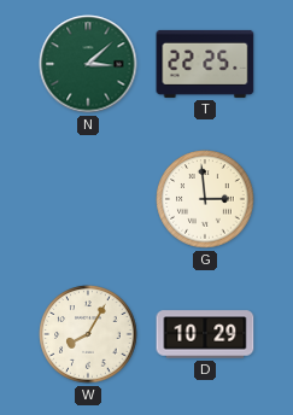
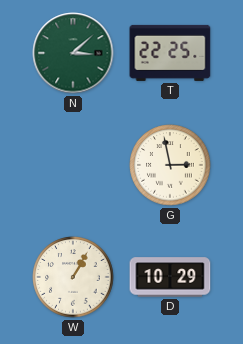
G: 2:59 -> 2:58 (170, 165)
W: 8:05 -> 1:05 (73, 277)
